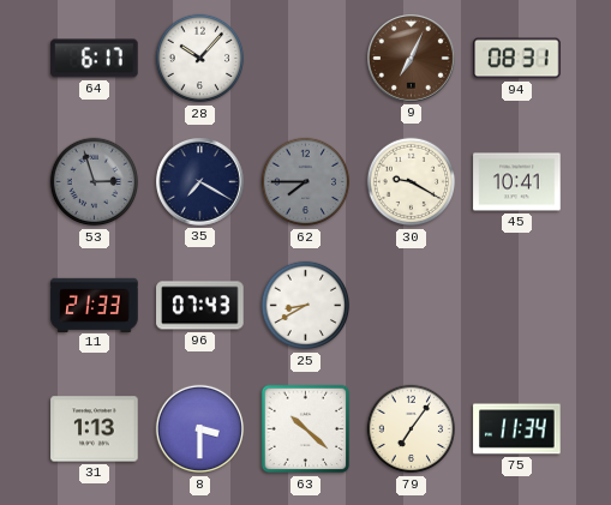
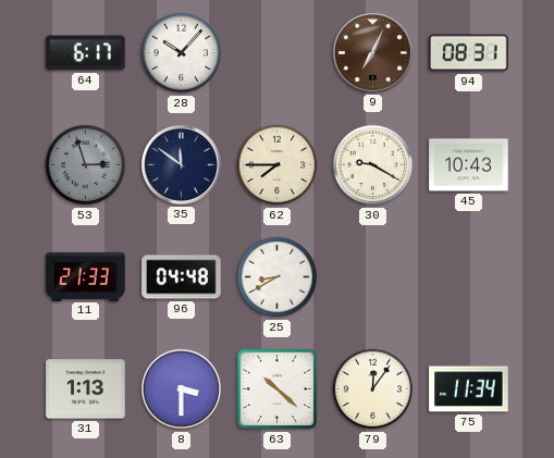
35: 7:20 -> 11:51 (182, 165)
62 dial: grey -> cream (278, 165)
45: 10:41 -> 10:43 (469, 165)
96: 07:43 -> 04:48 (182, 277)
79: 7:06 -> 12:06 (373, 389)
